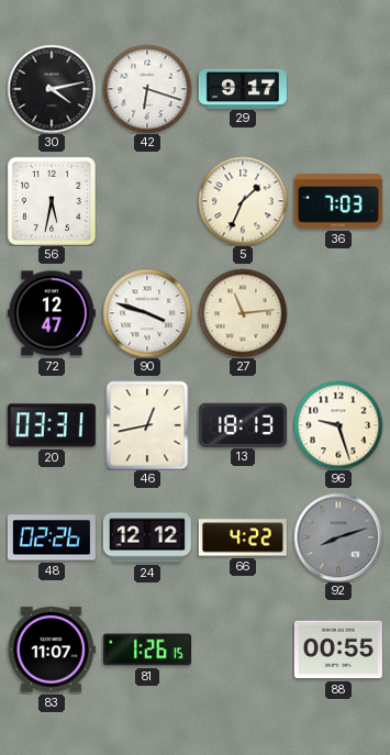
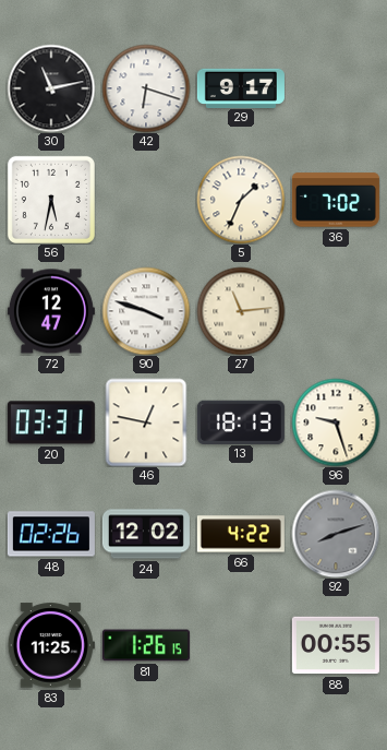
30: 4:13 -> 11:13 (51, 88)
36: 7:03 -> 7:02 (336, 200)
46: 12:43 -> 12:47 (146, 422)
24: 12:12 -> 12:02 (146, 534)
83: 11:07 -> 11:25 (51, 645)
